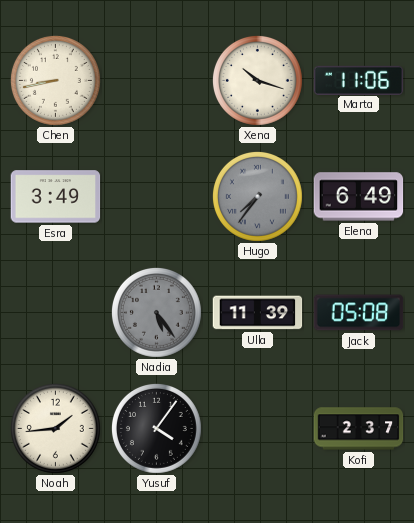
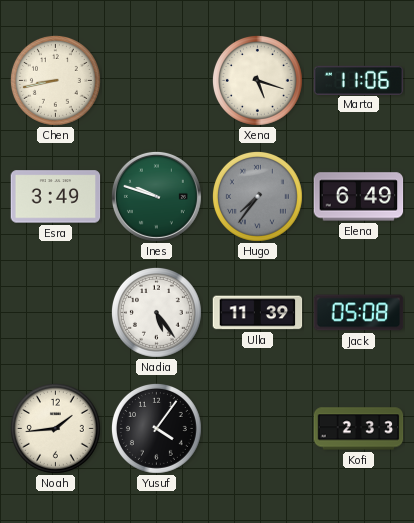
Xena: 10:18 -> 5:18 (257, 80)
Ines: none -> 9:48 (156, 196)
Nadia dial: grey -> white (156, 312)
Kofi: 2:37 -> 2:33 (359, 429)
